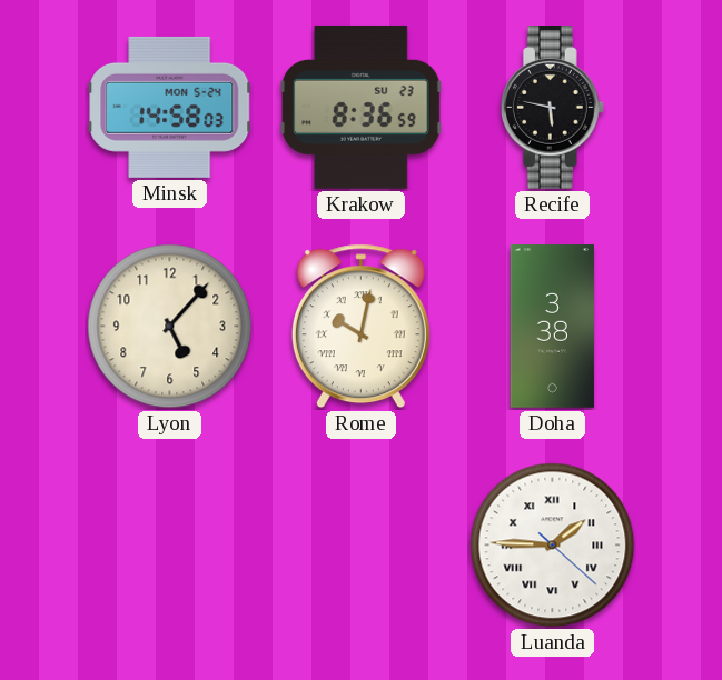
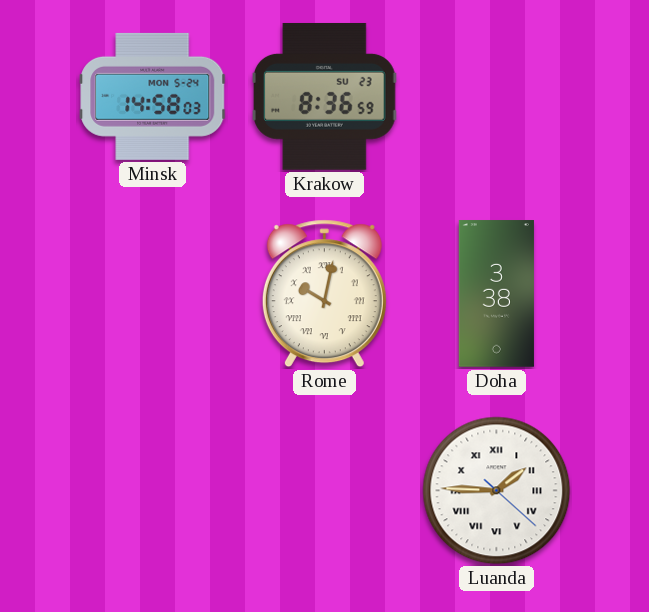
Recife: 5:47 -> none (552, 108)
Lyon: 5:07 -> none (170, 327)
